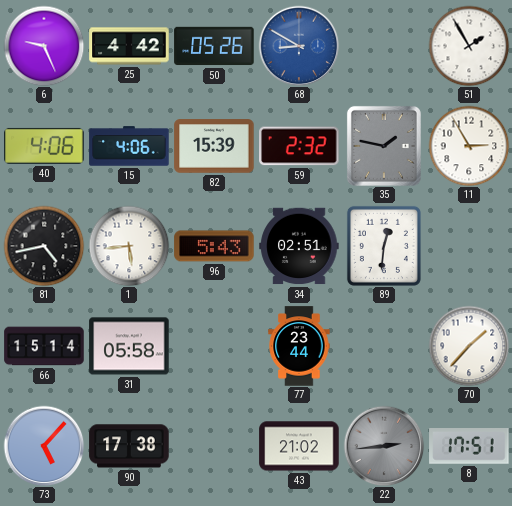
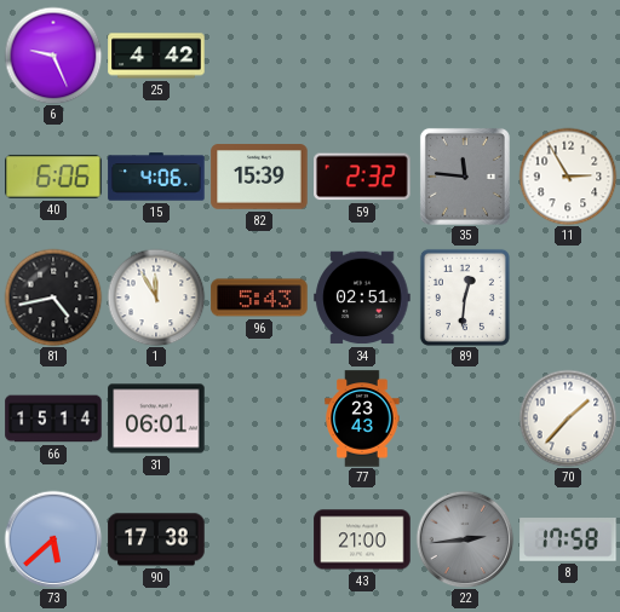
50: 05:26 -> none (214, 46)
68: 8:50 -> none (299, 46)
51: 1:55 -> none (469, 46)
40: 4:06 -> 6:06 (53, 177)
35: 1:47 -> 11:46 (465, 177)
1: 5:44 -> 11:55 (156, 298)
31: 05:58 -> 06:01 (156, 418)
77: 23:44 -> 23:43 (362, 418)
73: 5:07 -> 5:38 (53, 539)
43: 21:02 -> 21:00 (362, 539)
8: 17:51 -> 17:58 (568, 541)
